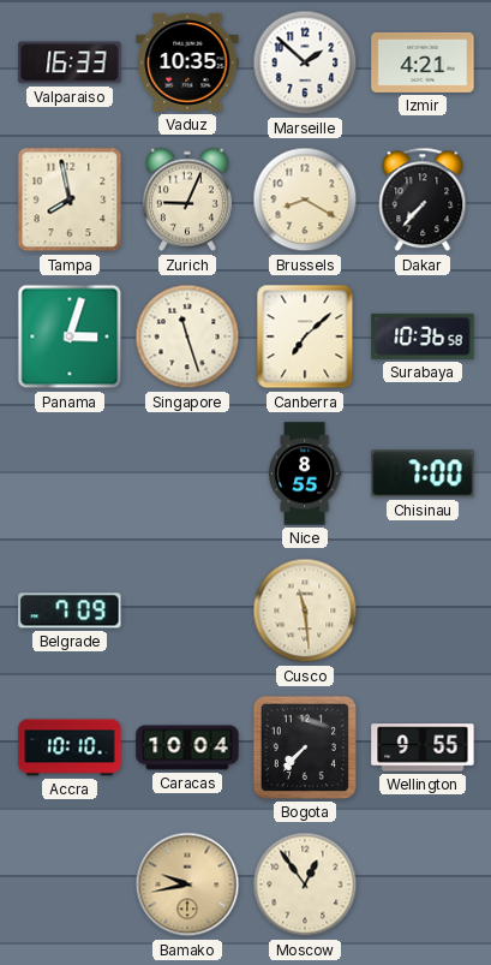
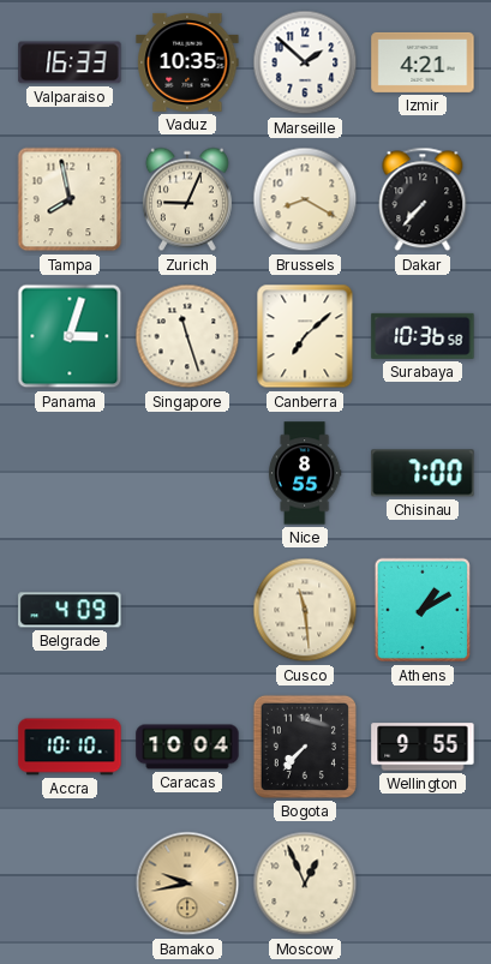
Belgrade: 7:09 -> 4:09 (70, 610)
Athens: none -> 1:10 (423, 610)
Moscow: 12:54 -> 12:56 (305, 884)
